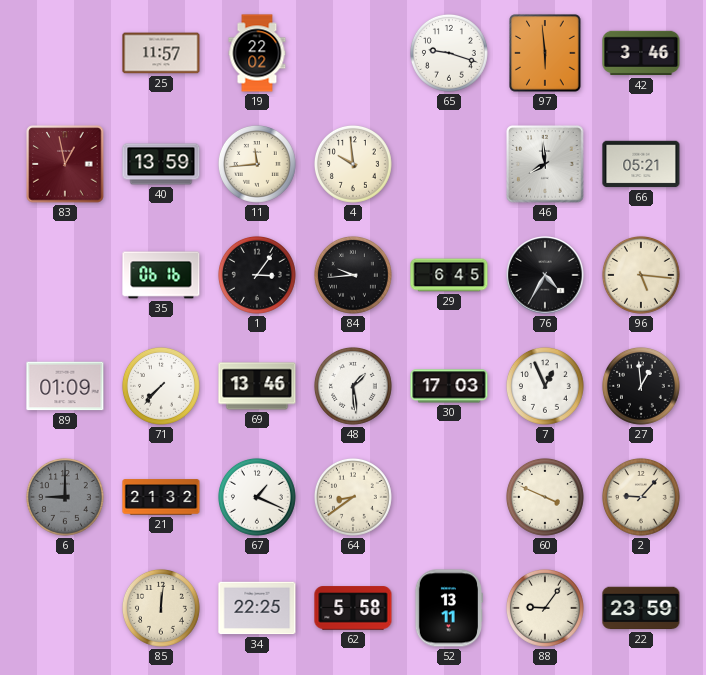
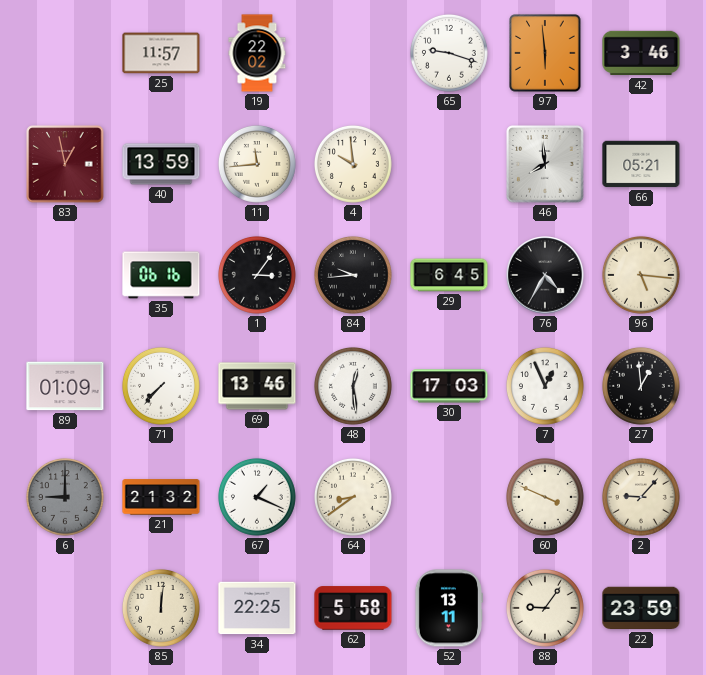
48: 1:29 -> 12:29 (353, 386)
